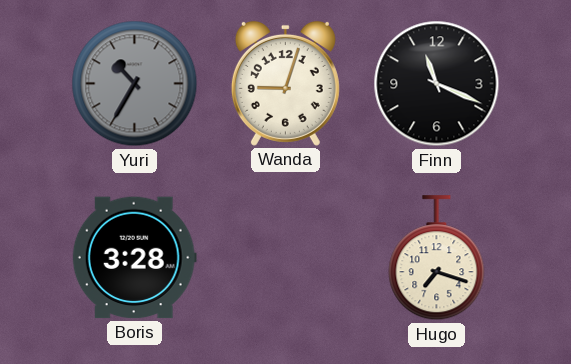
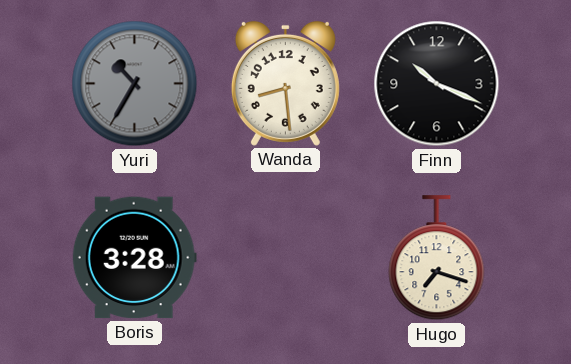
Wanda: 9:03 -> 8:29 (285, 83)
Finn: 11:19 -> 10:19 (437, 84)
